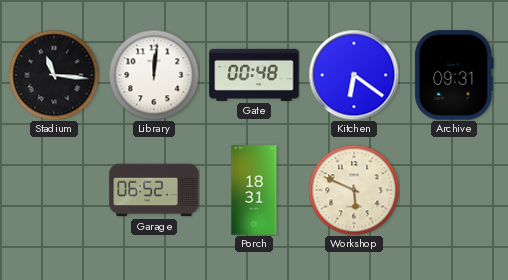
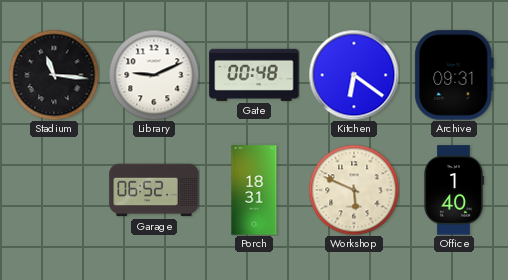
Library: 12:01 -> 9:11 (154, 75)
Office: none -> 1:40 (454, 190)
